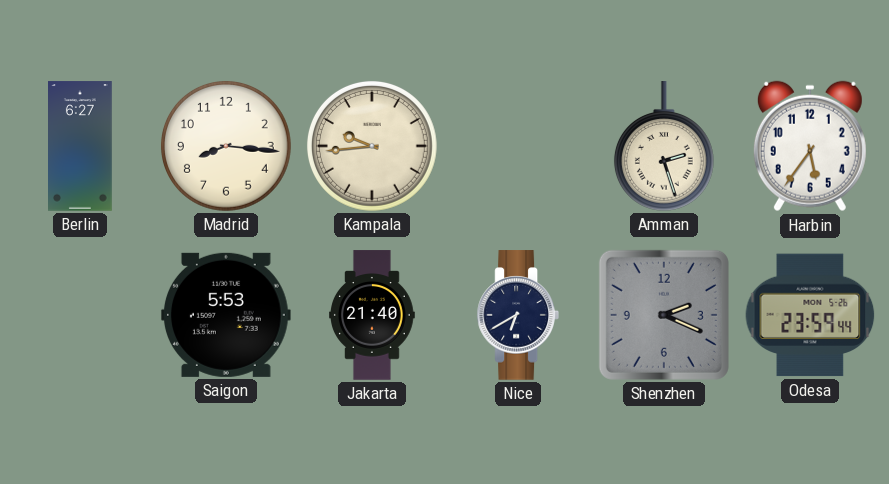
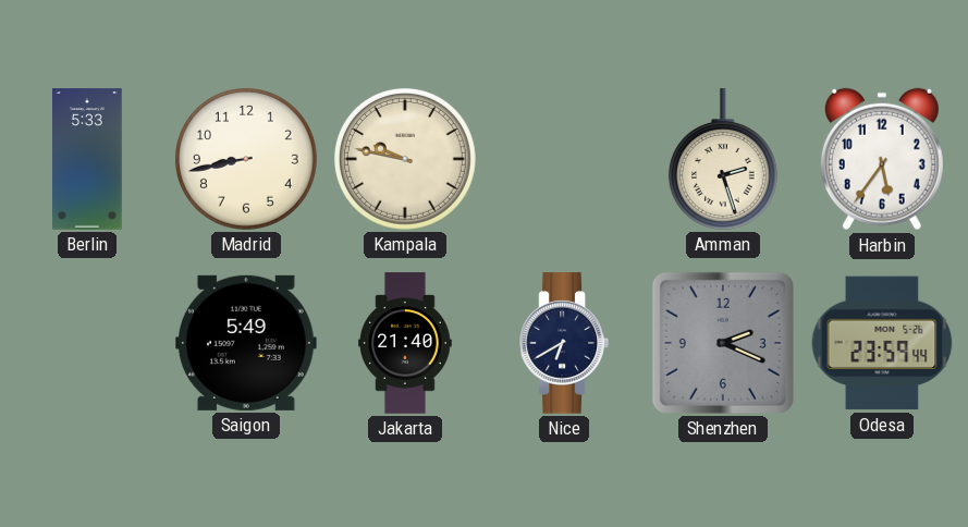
Berlin: 6:27 -> 5:33 (88, 159)
Madrid: 8:16 -> 8:43 (246, 159)
Kampala: 9:44 -> 9:47 (405, 159)
Saigon: 5:53 -> 5:49 (246, 343)
